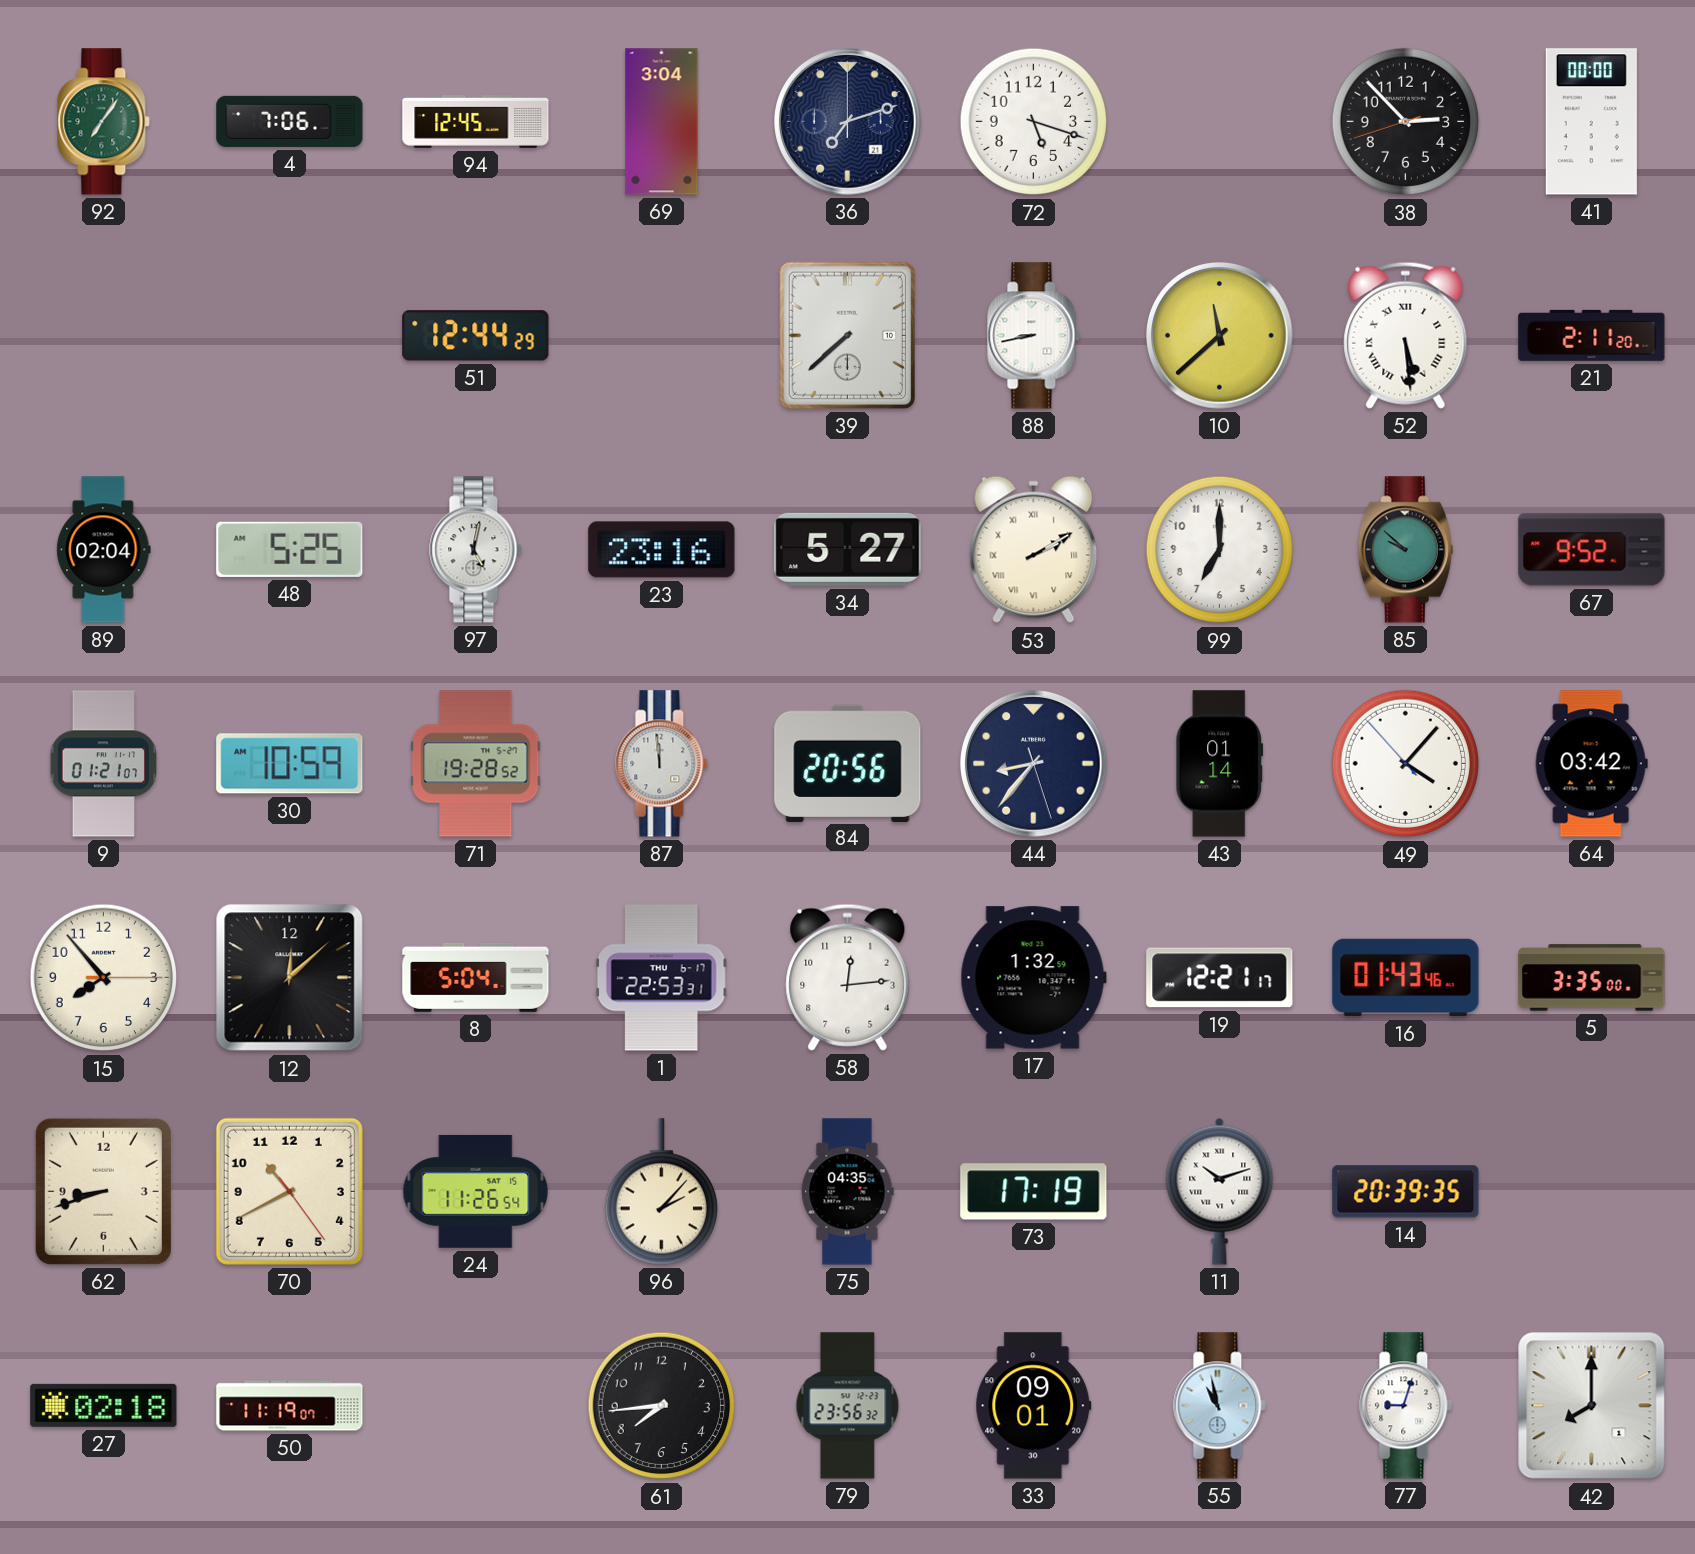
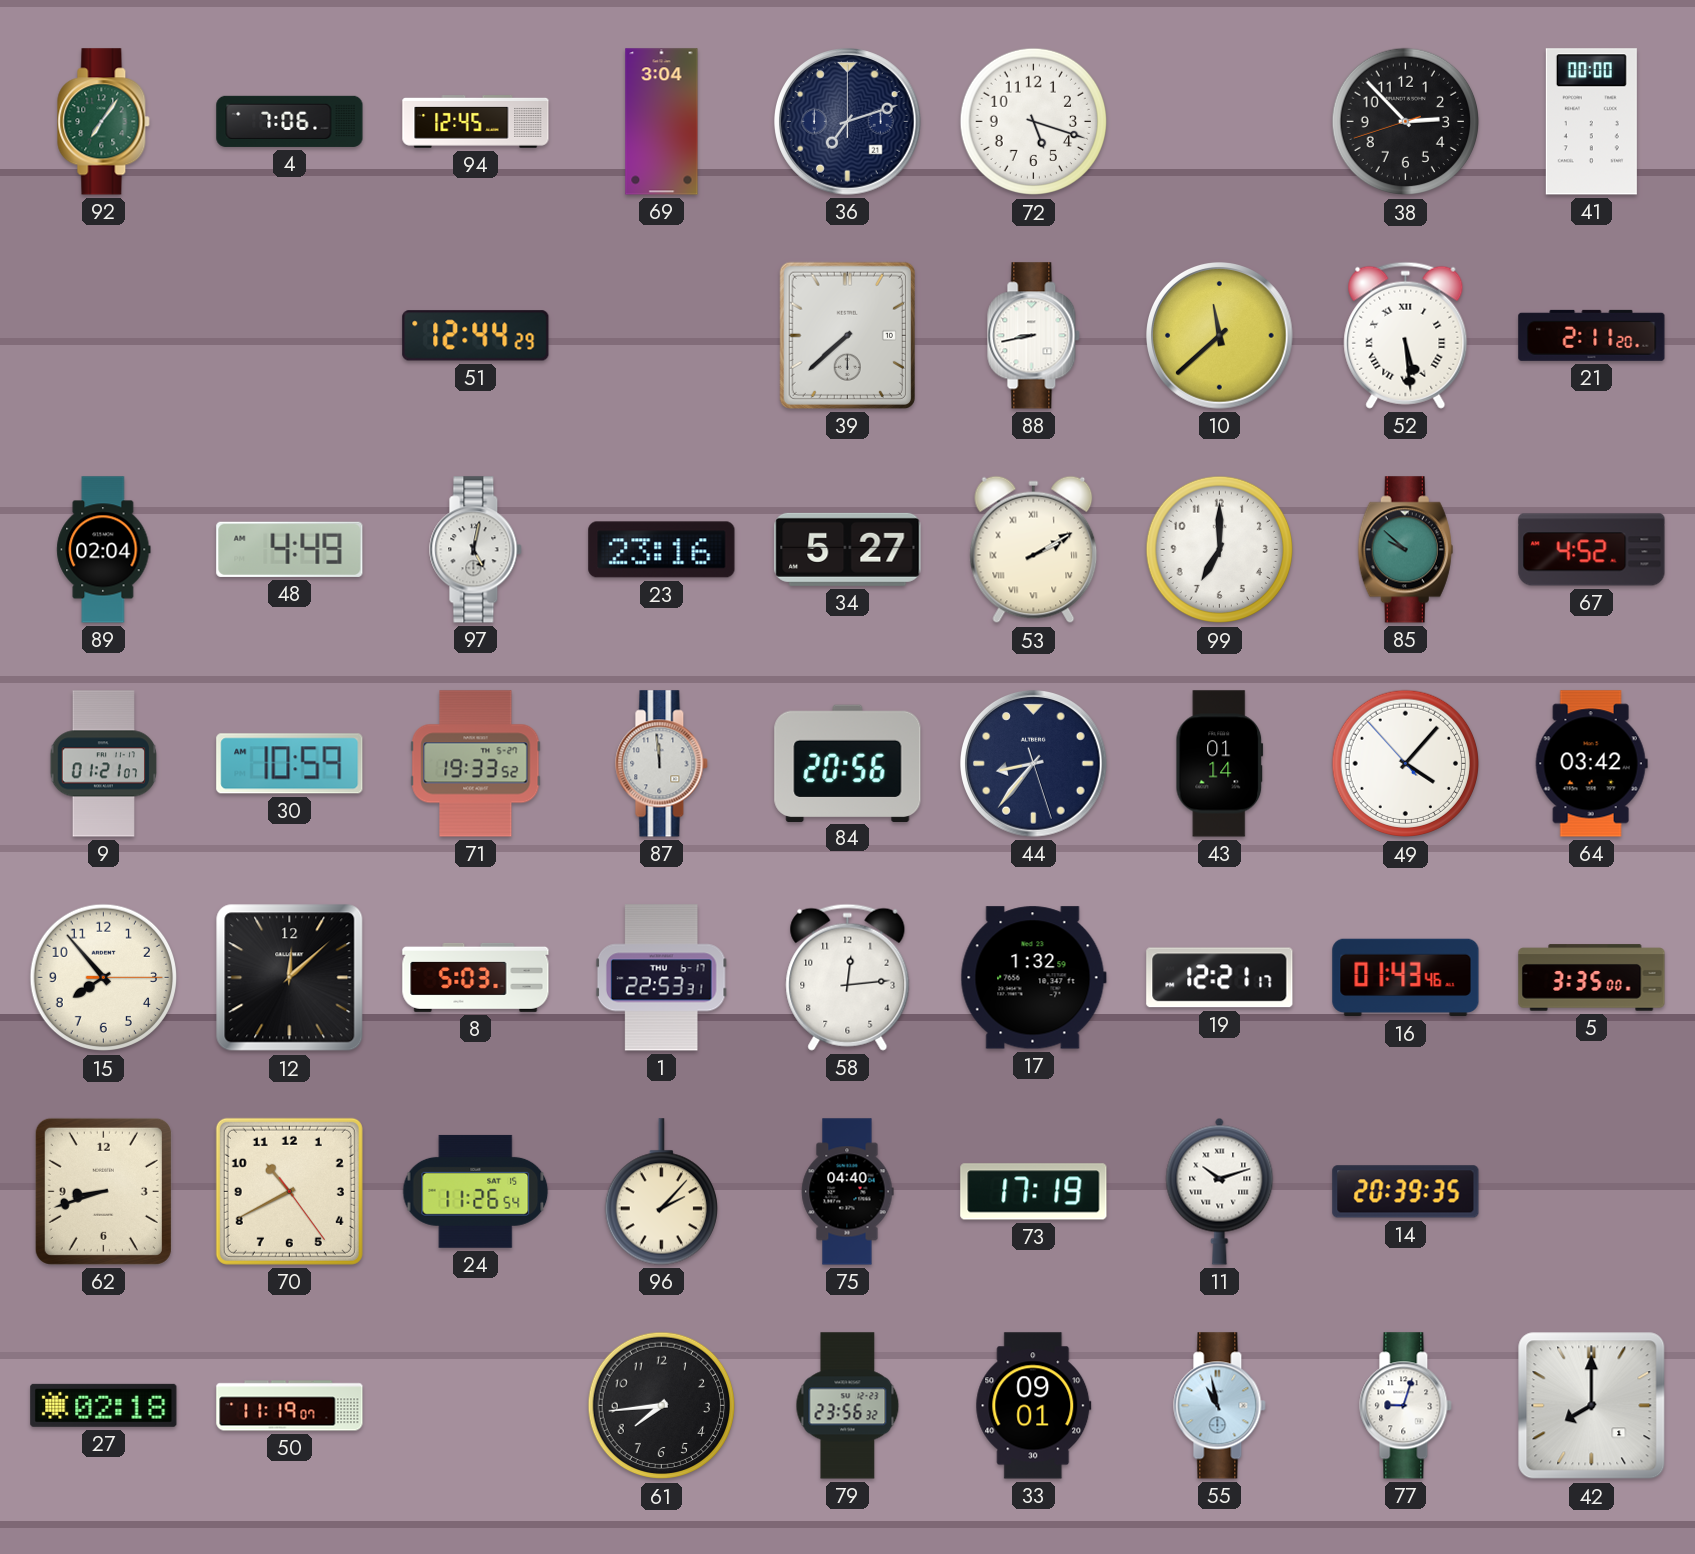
48: 5:25 -> 4:49 (290, 549)
67: 9:52 -> 4:52 (1592, 550)
71: 19:28 -> 19:33 (476, 764)
8: 5:04 -> 5:03 (476, 977)
75: 04:35 -> 04:40 (848, 1192)
